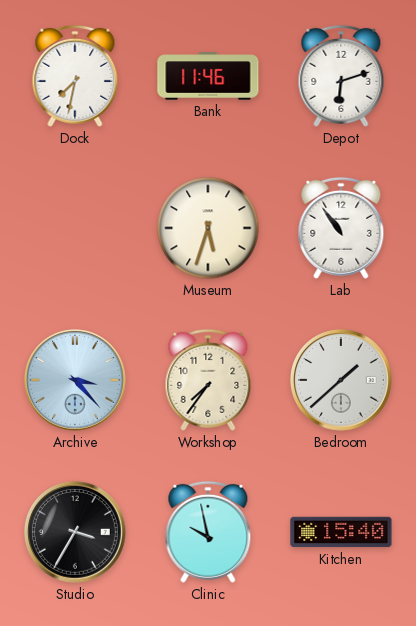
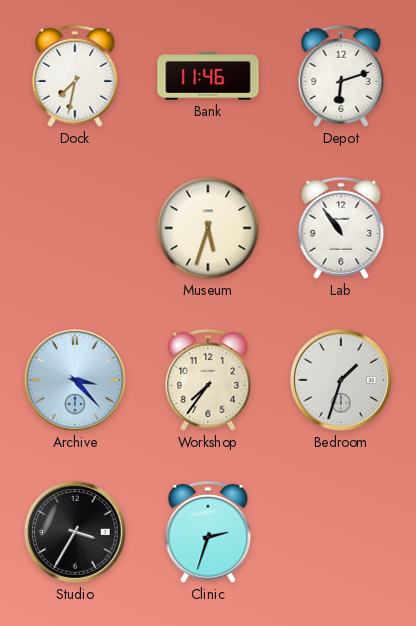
Bedroom: 1:38 -> 1:33 (342, 381)
Clinic: 9:58 -> 2:33 (208, 532)
Kitchen: 15:40 -> none (341, 532)
